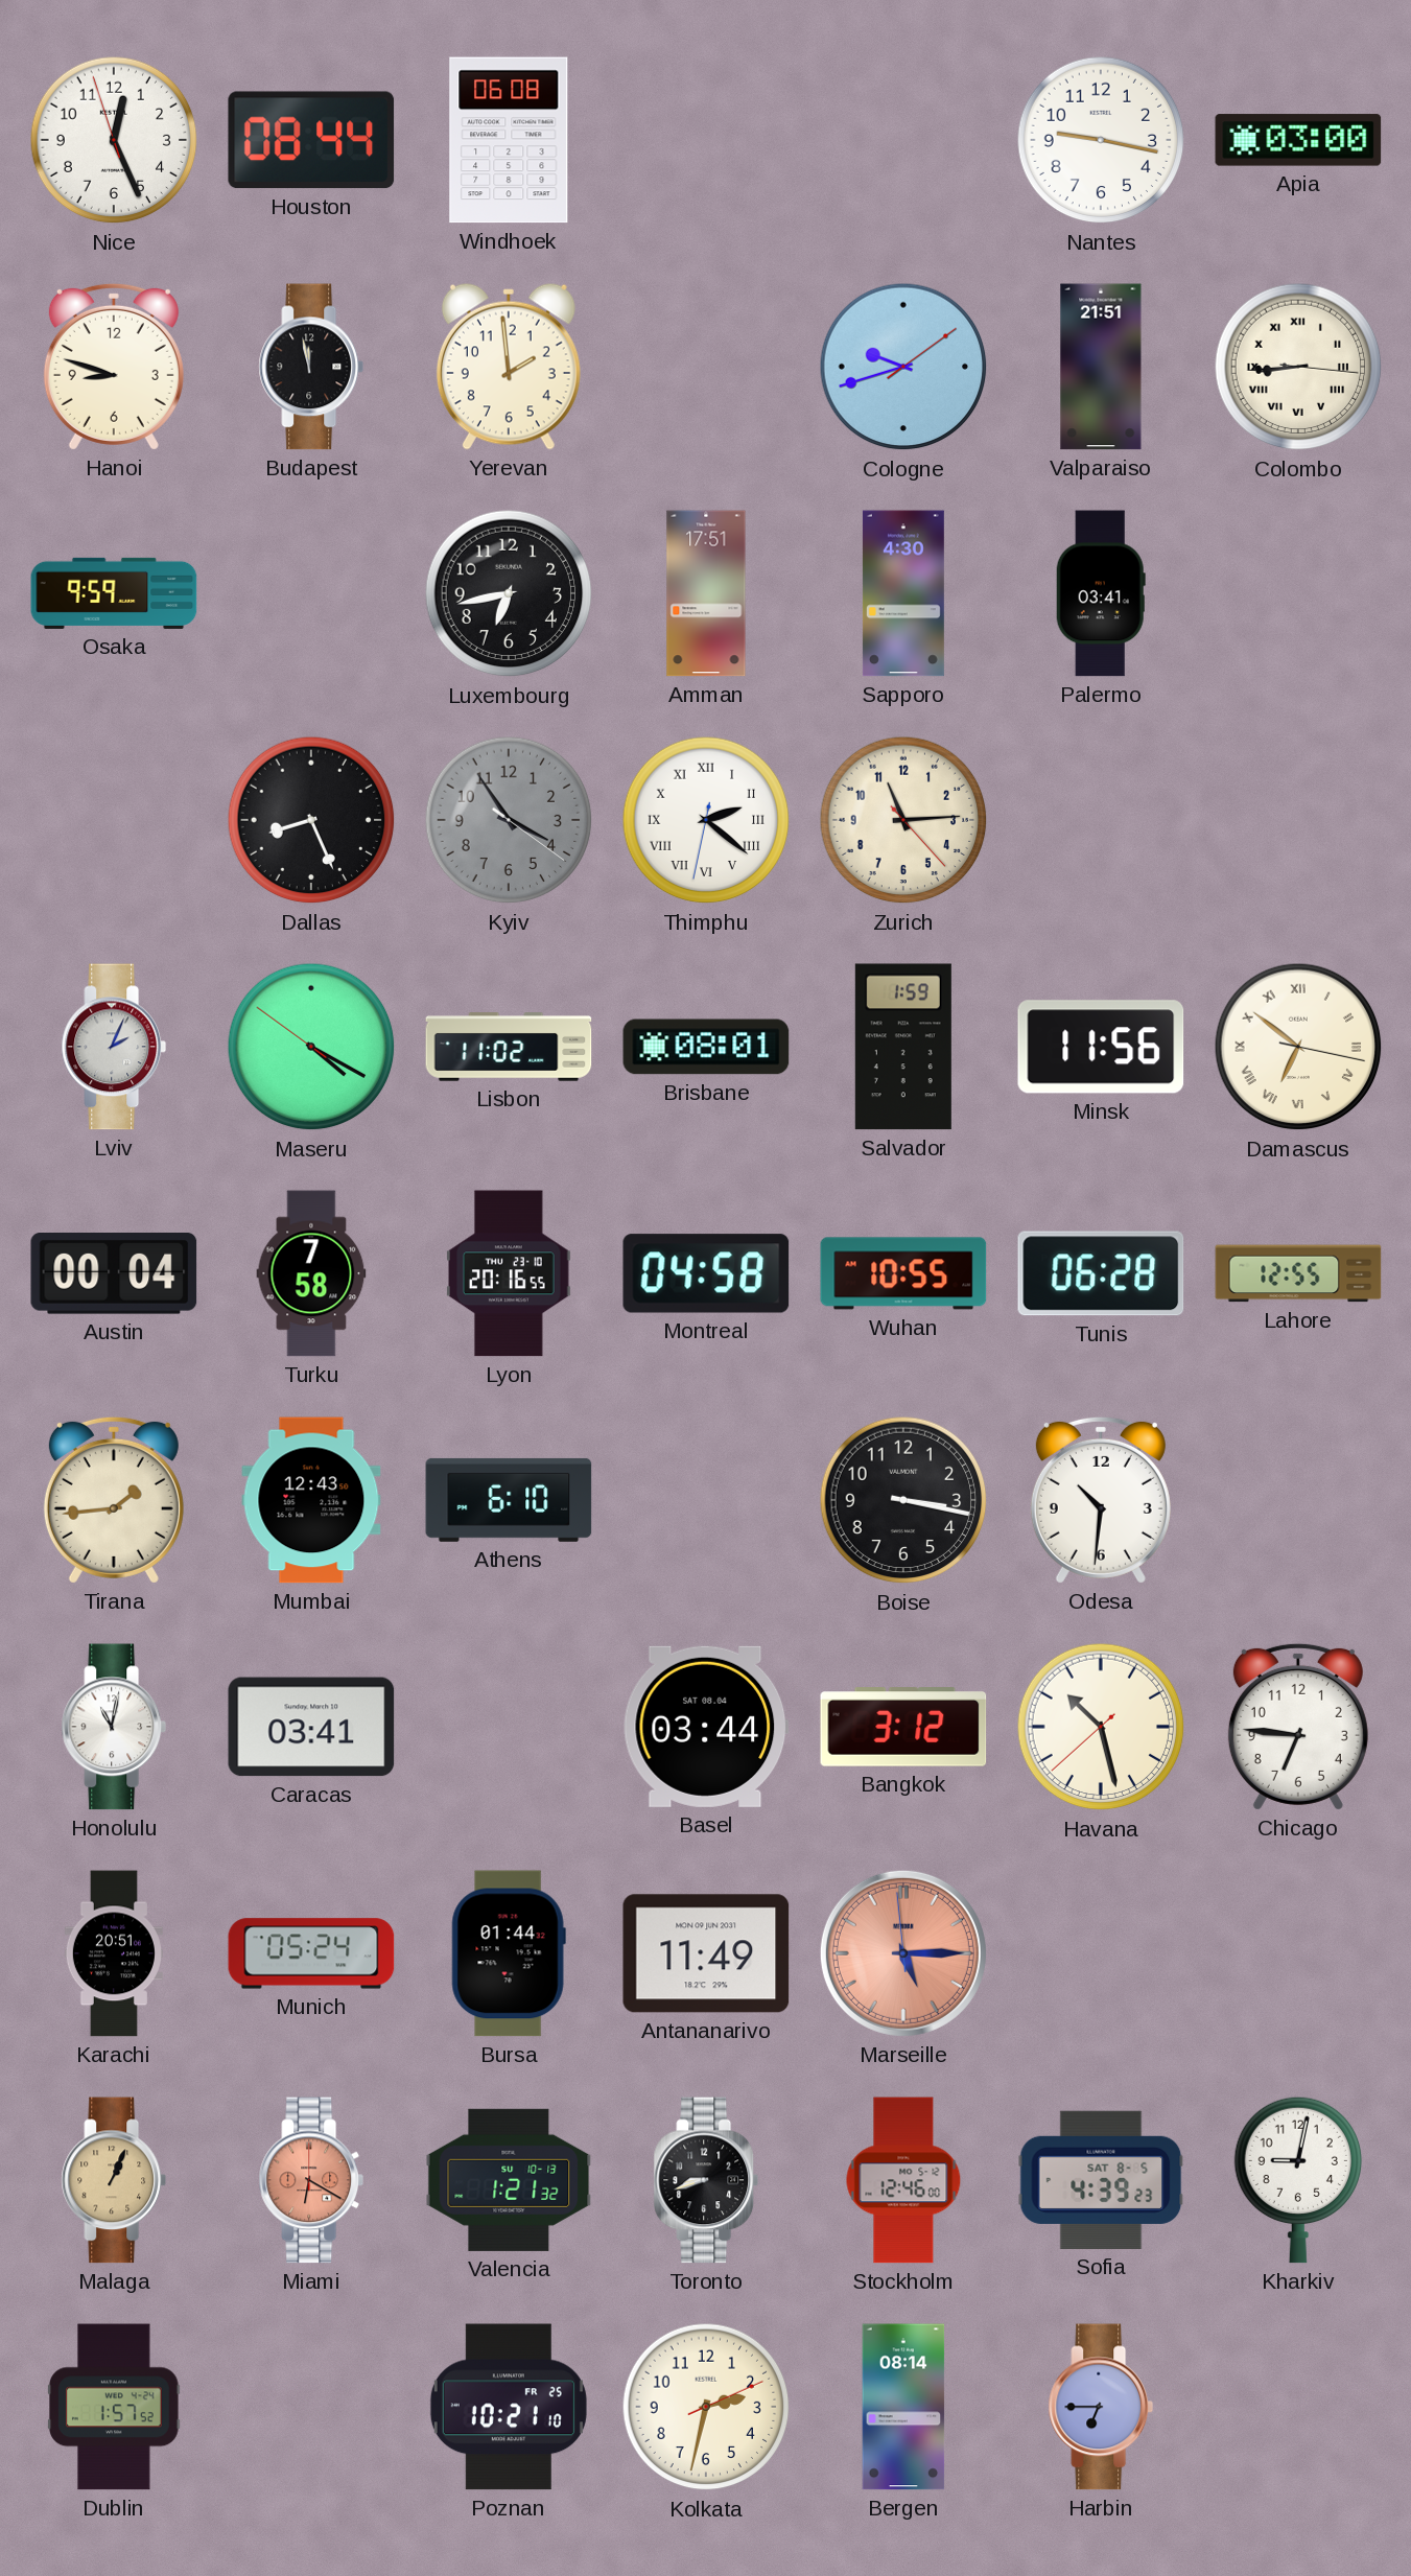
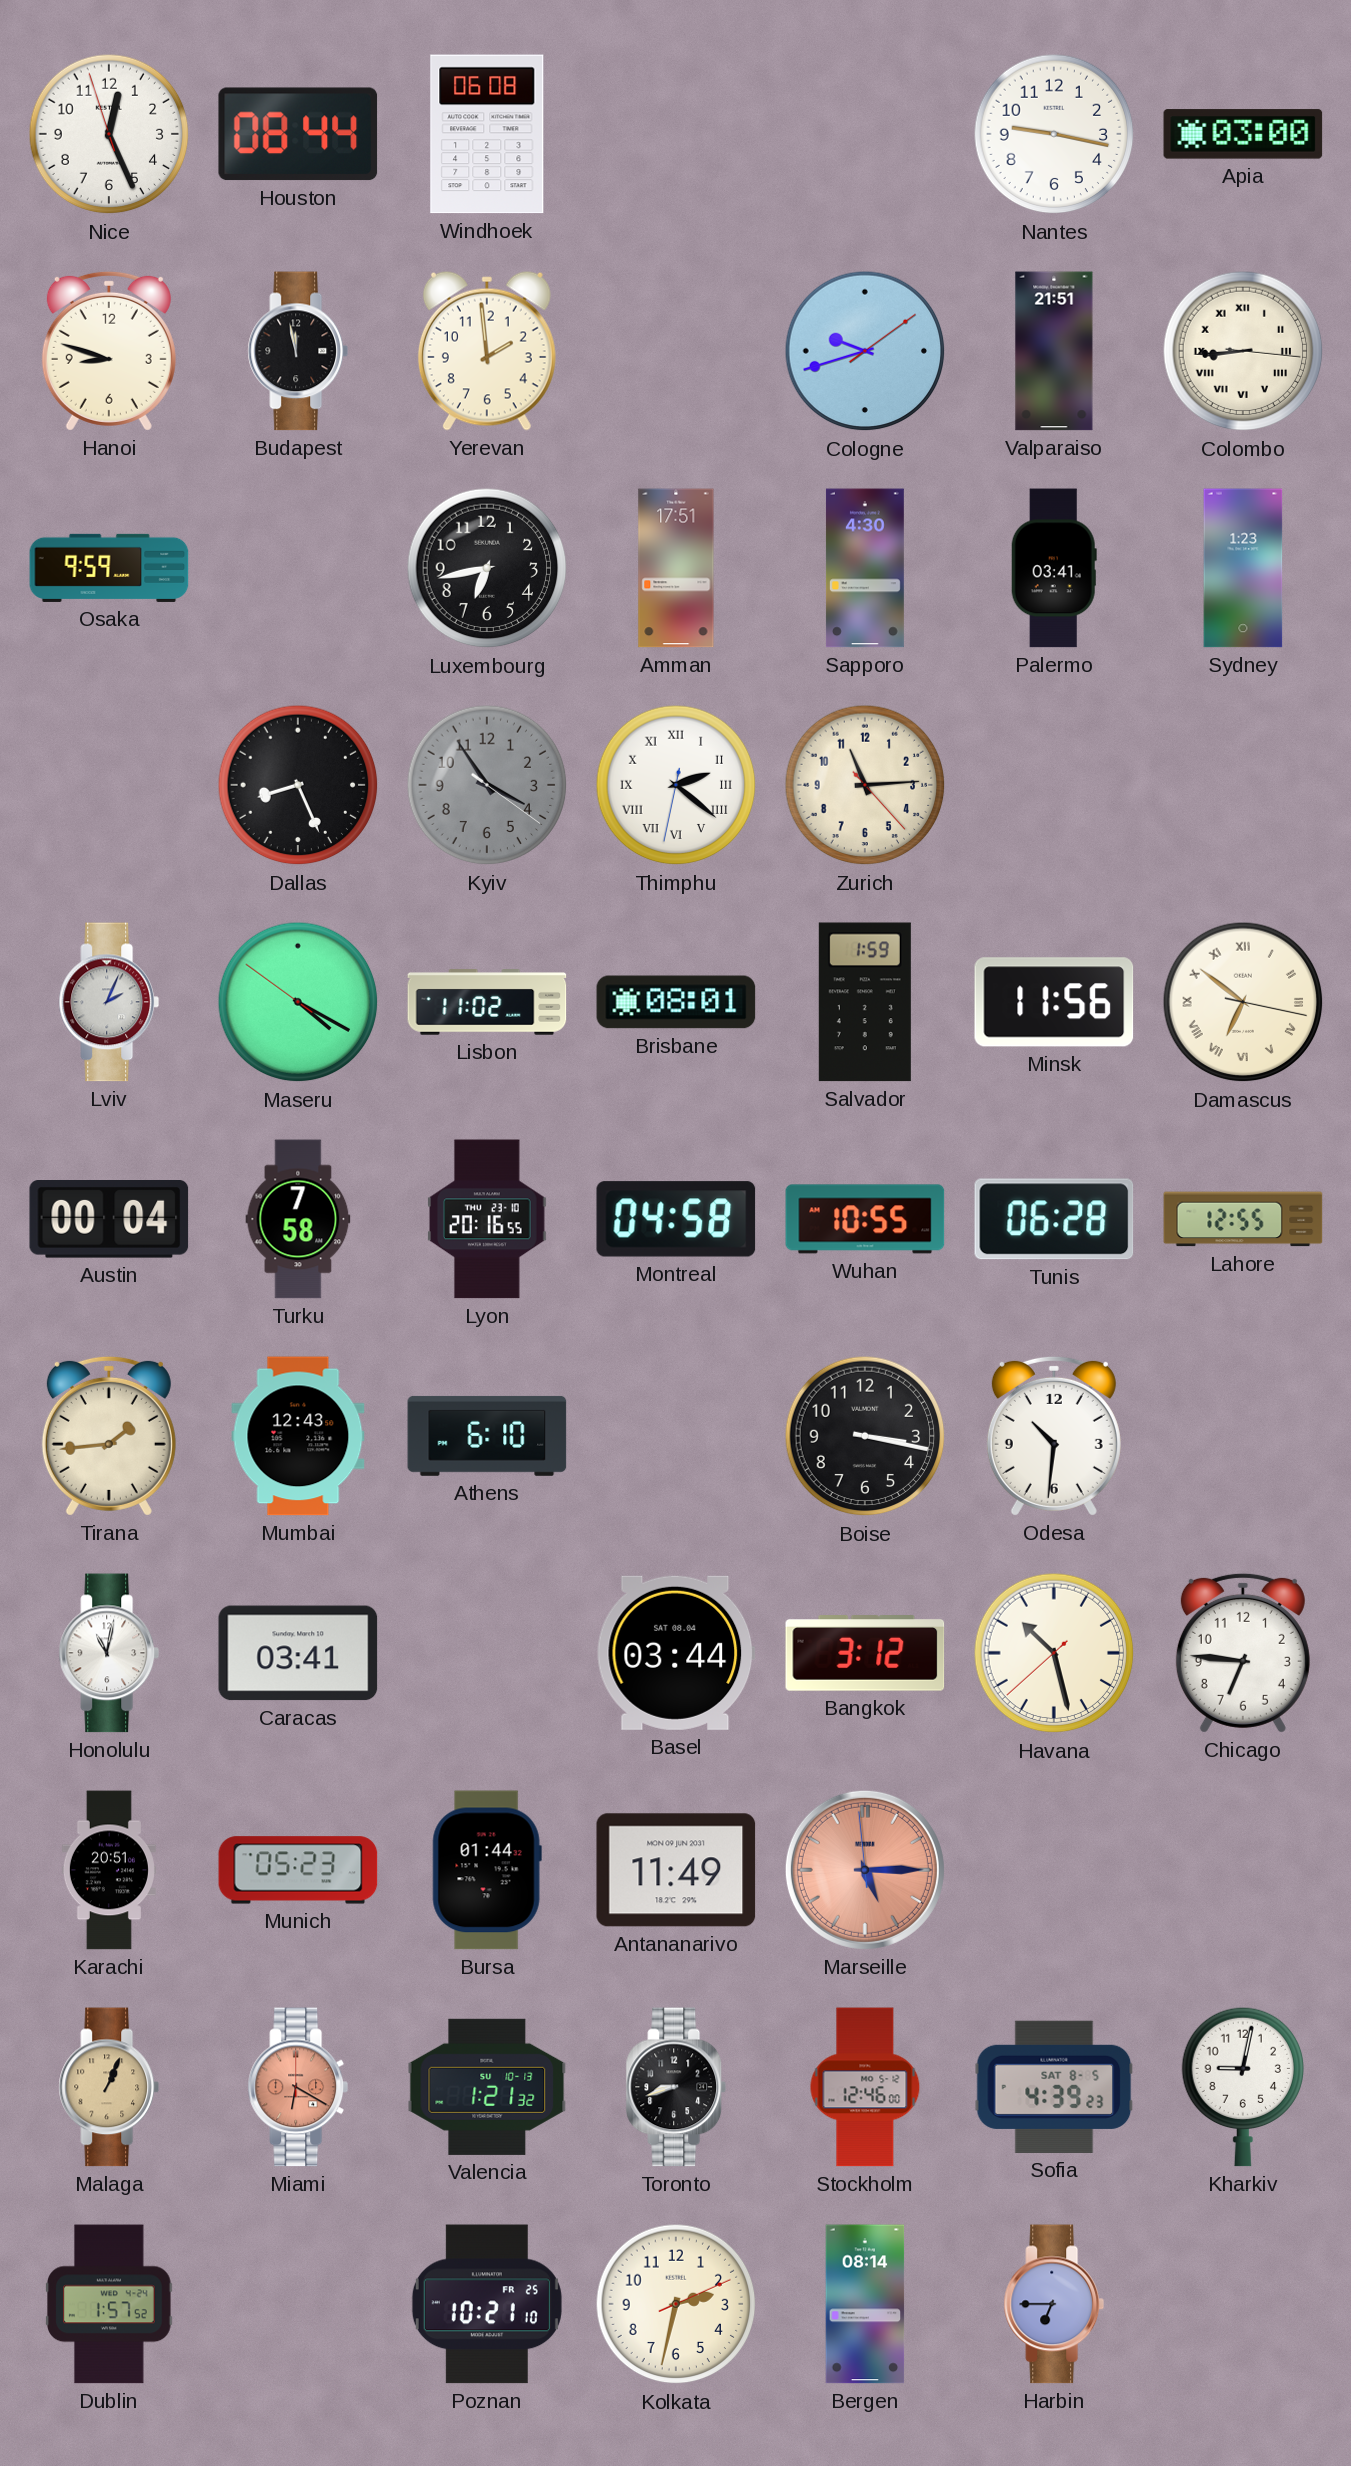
Sydney: none -> 1:23 (1243, 568)
Munich: 05:24 -> 05:23 (298, 1870)
